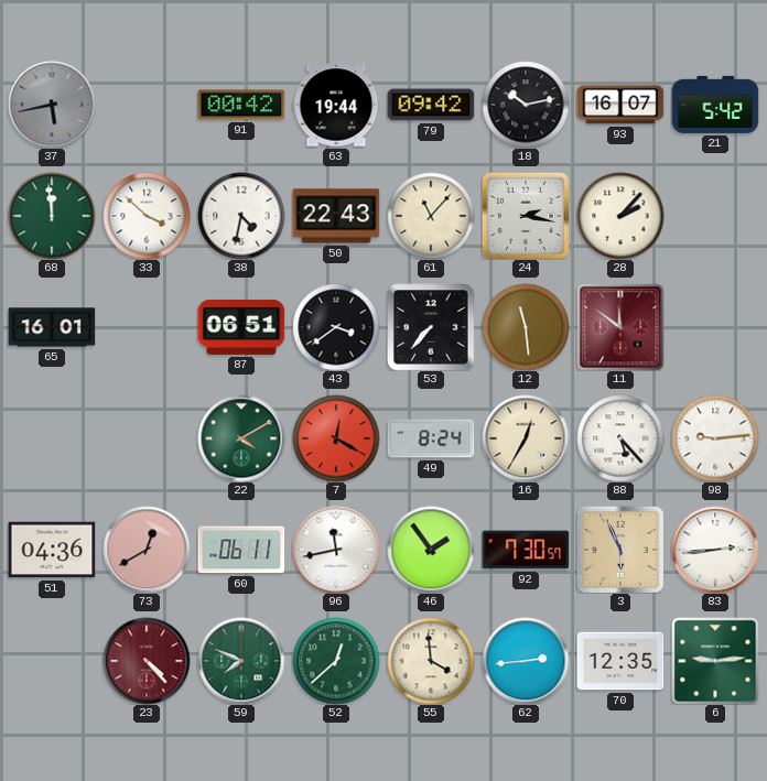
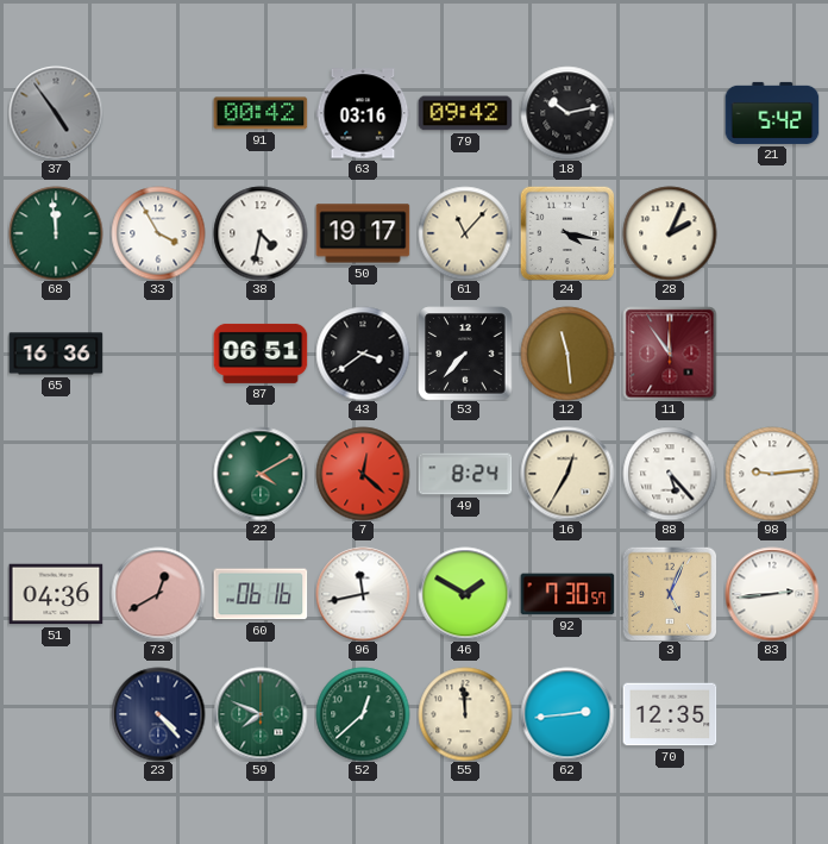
37: 5:43 -> 4:54 (56, 113)
63: 19:44 -> 03:16 (363, 113)
93: 16:07 -> none (620, 105)
33: 3:52 -> 3:55 (158, 233)
50: 22:43 -> 19:17 (363, 233)
24: 2:17 -> 4:17 (567, 233)
28: 2:07 -> 2:04 (670, 233)
65: 16:01 -> 16:36 (56, 354)
11: 11:51 -> 11:54 (670, 354)
7: 12:20 -> 12:22 (363, 474)
60: 06:11 -> 06:16 (261, 594)
46: 1:54 -> 1:50 (465, 594)
3: 5:56 -> 5:04 (670, 594)
23 dial: burgundy -> navy (158, 714)
55: 3:59 -> 11:59 (465, 714)
6: 9:14 -> none (715, 661)
